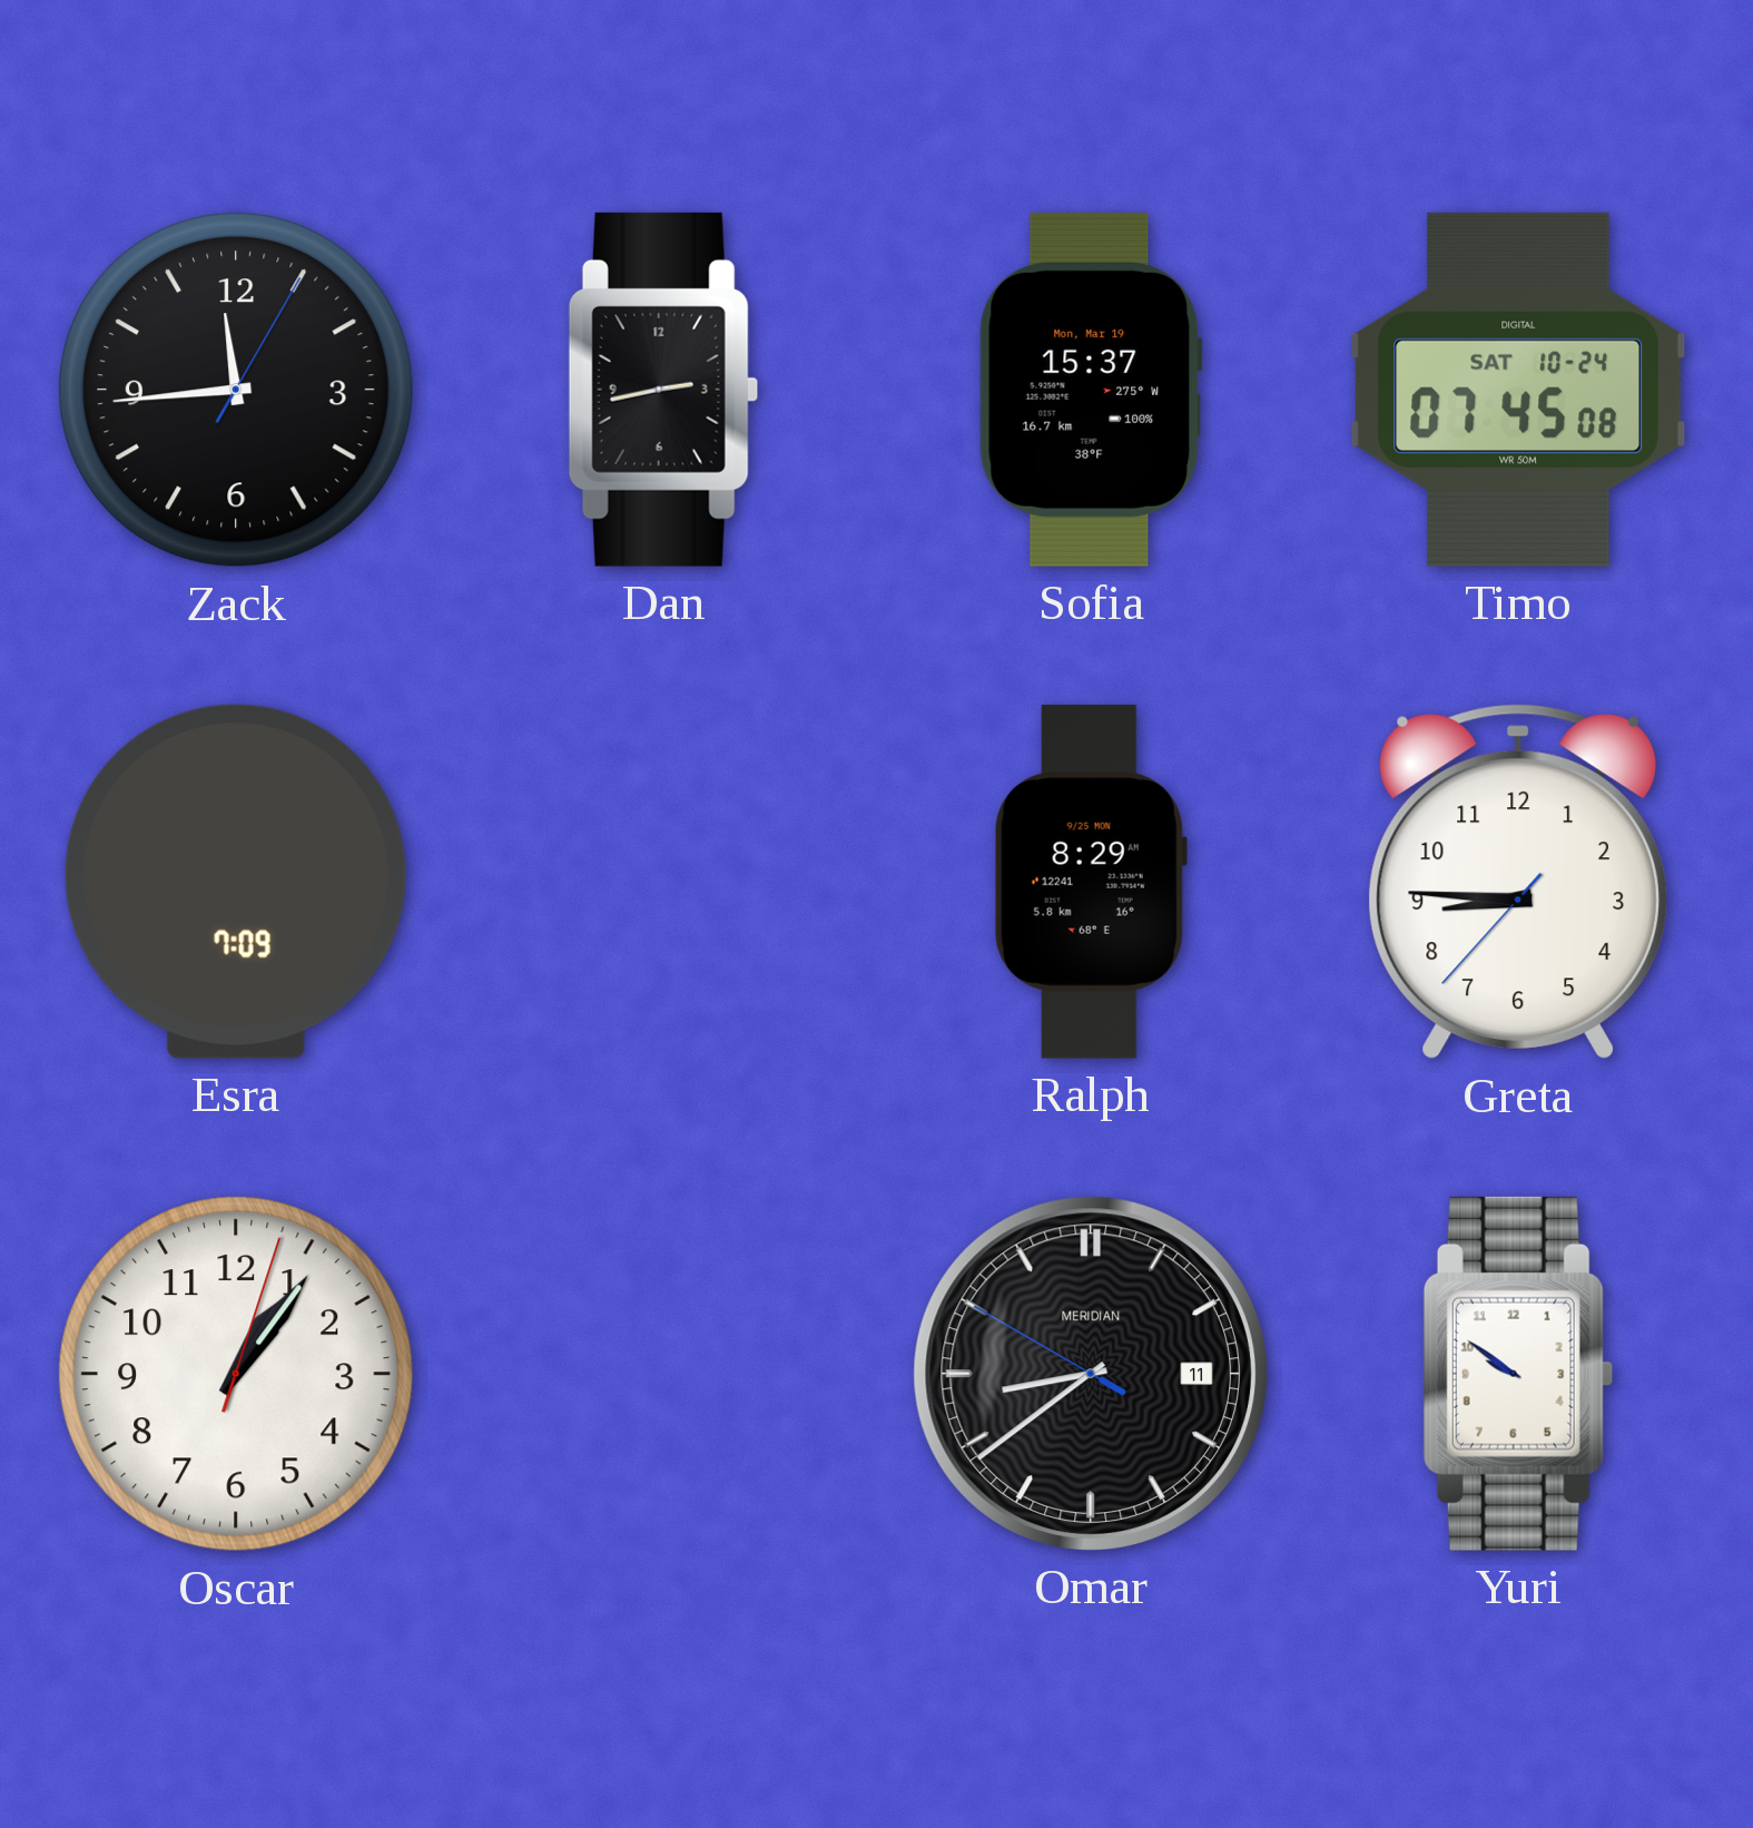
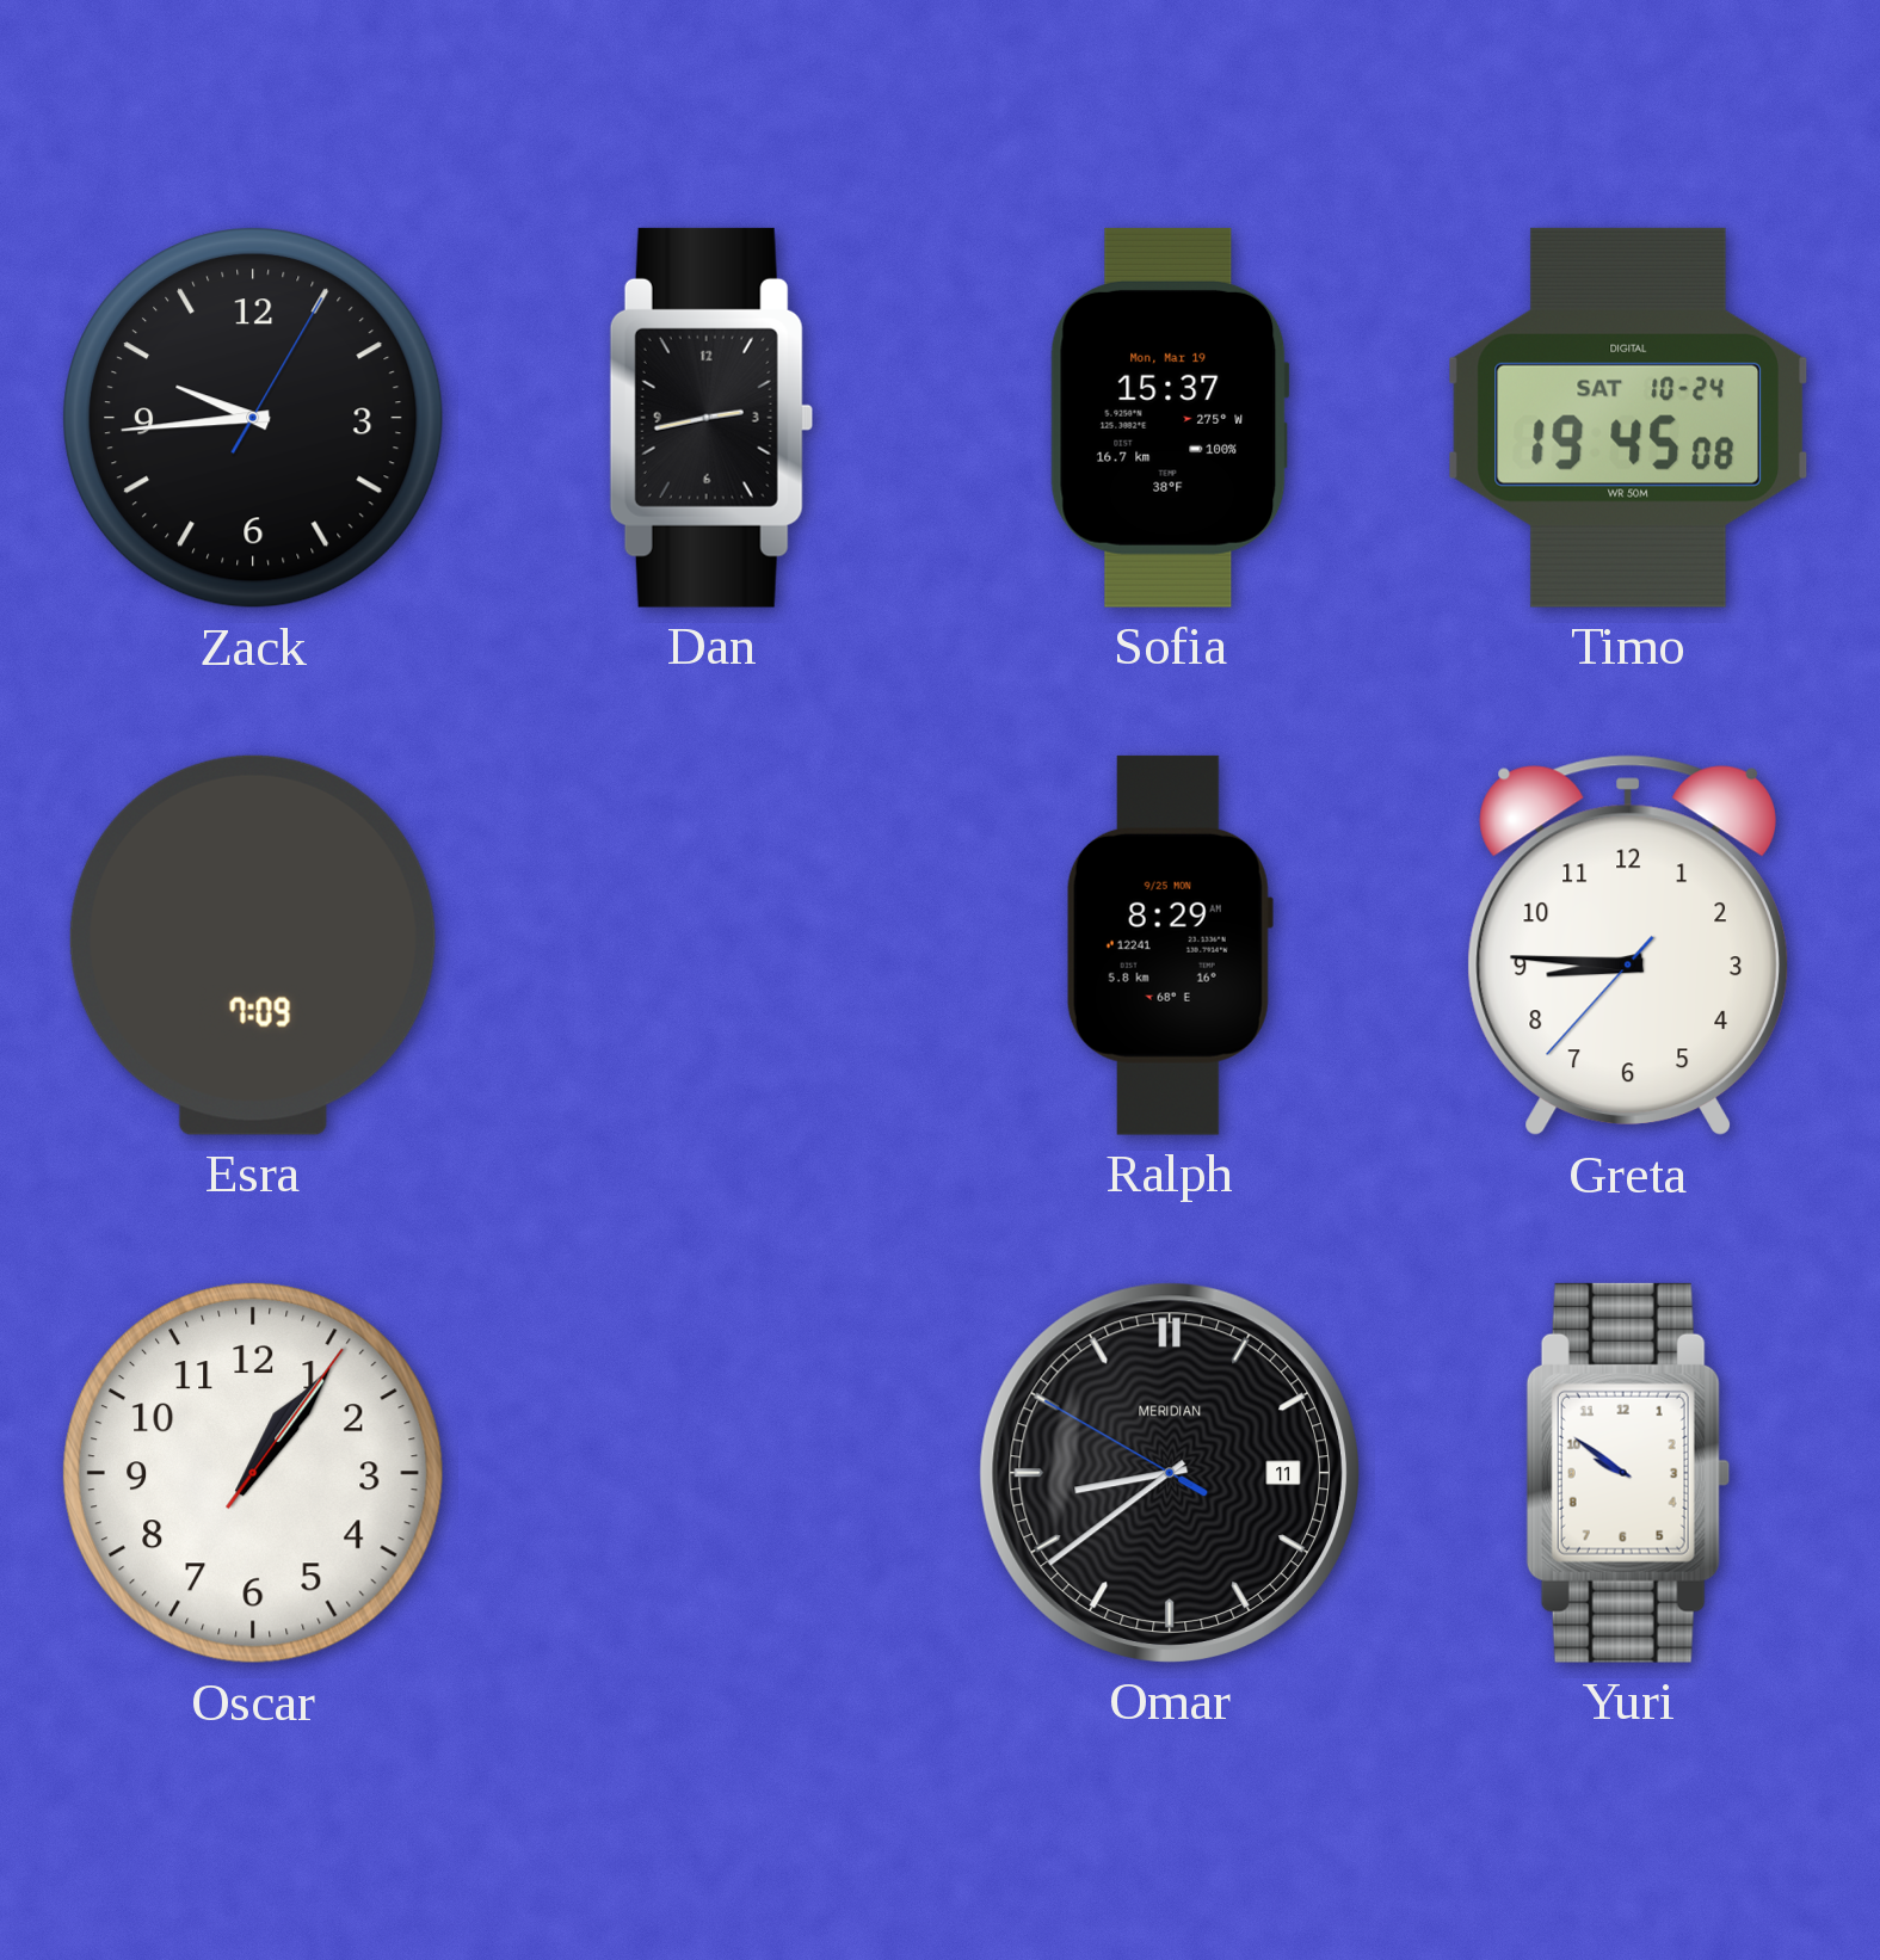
Zack: 11:44 -> 9:44 (253, 418)
Timo: 07:45 -> 19:45 (1628, 418)
Oscar: 1:06:03 -> 1:06:06 (253, 1473)
